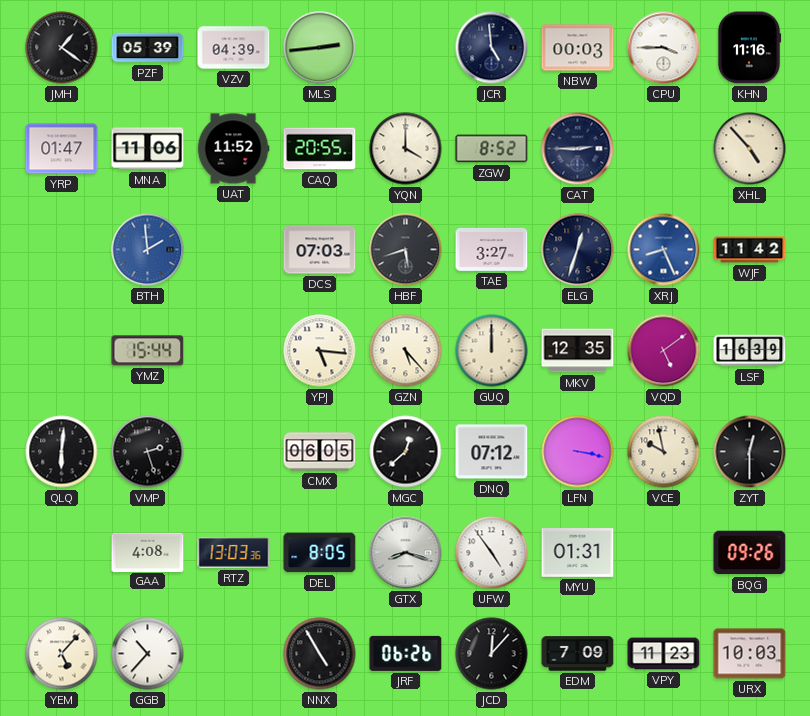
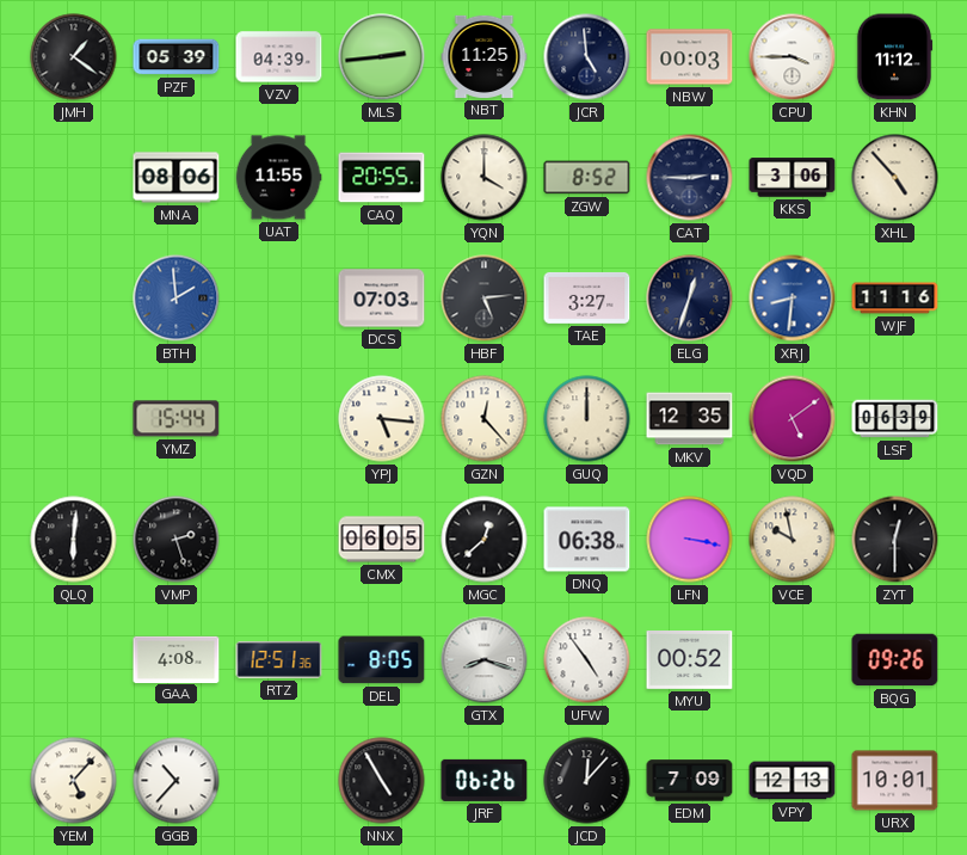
NBT: none -> 11:25 (485, 56)
KHN: 11:16 -> 11:12 (894, 57)
YRP: 01:47 -> none (62, 149)
MNA: 11:06 -> 08:06 (177, 178)
UAT: 11:52 -> 11:55 (278, 178)
KKS: none -> 3:06 (793, 178)
HBF: 5:42 -> 5:14 (485, 299)
XRJ: 8:26 -> 8:31 (793, 299)
WJF: 11:42 -> 11:16 (895, 299)
GZN: 5:23 -> 12:23 (485, 419)
LSF: 16:39 -> 06:39 (895, 419)
DNQ: 07:12 -> 06:38 (587, 540)
RTZ: 13:03 -> 12:51 (279, 660)
MYU: 01:31 -> 00:52 (690, 660)
VPY: 11:23 -> 12:13 (793, 781)
URX: 10:03 -> 10:01 (895, 781)
